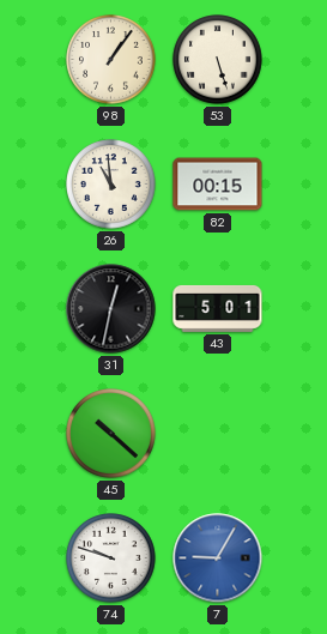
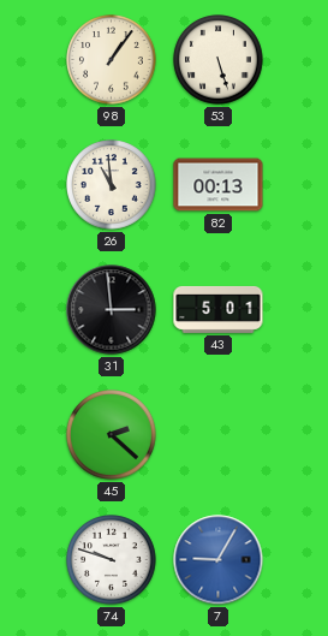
82: 00:15 -> 00:13 (219, 185)
31: 12:32 -> 2:59 (112, 310)
45: 10:22 -> 2:22 (112, 435)
